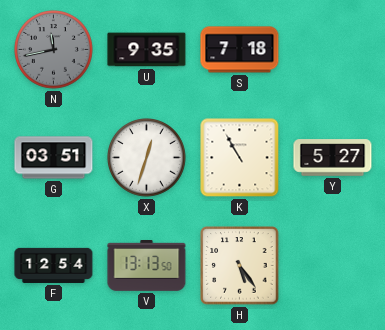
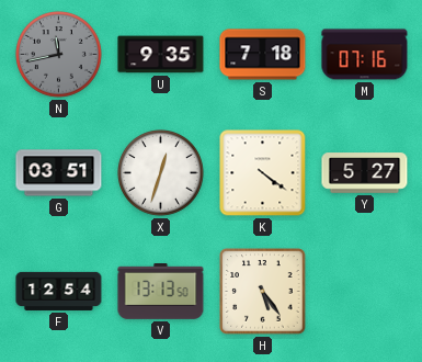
M: none -> 07:16 (365, 55)
K: 10:55 -> 4:21 (263, 173)
